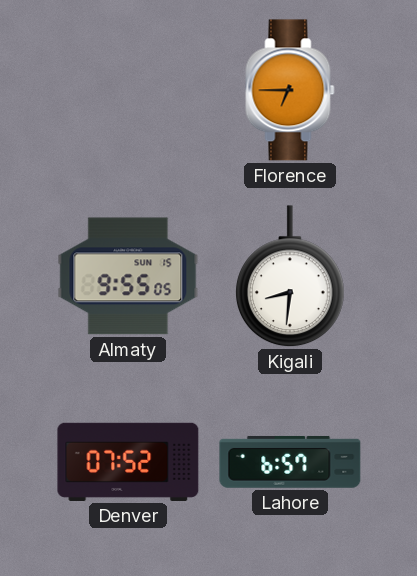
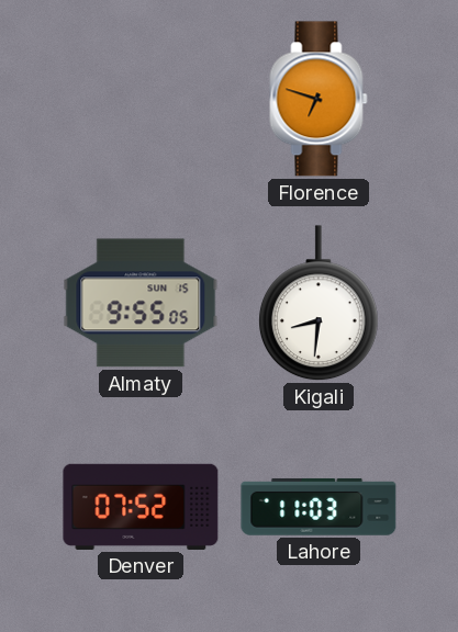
Florence: 6:45 -> 6:48 (319, 99)
Lahore: 6:57 -> 11:03 (319, 507)
